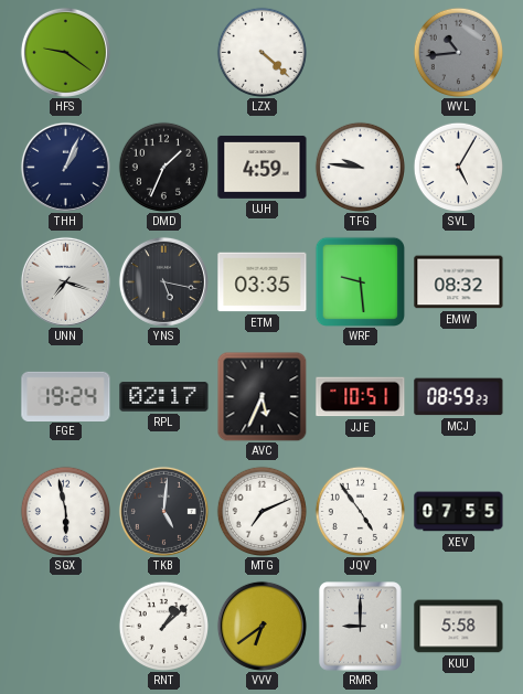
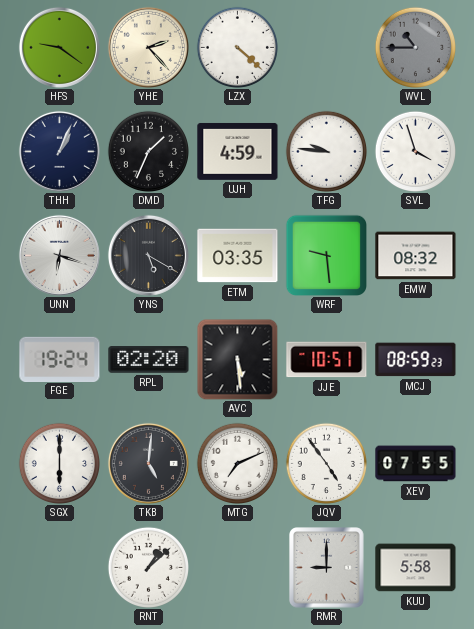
YHE: none -> 2:23 (148, 47)
WVL: 10:44 -> 10:45 (415, 47)
SVL: 5:05 -> 3:57 (415, 151)
UNN: 7:18 -> 6:18 (59, 255)
YNS: 5:17 -> 5:20 (148, 255)
RPL: 02:17 -> 02:20 (149, 360)
AVC: 5:34 -> 5:29 (237, 359)
SGX: 5:58 -> 6:00 (59, 463)
VVV: 6:39 -> none (261, 626)
